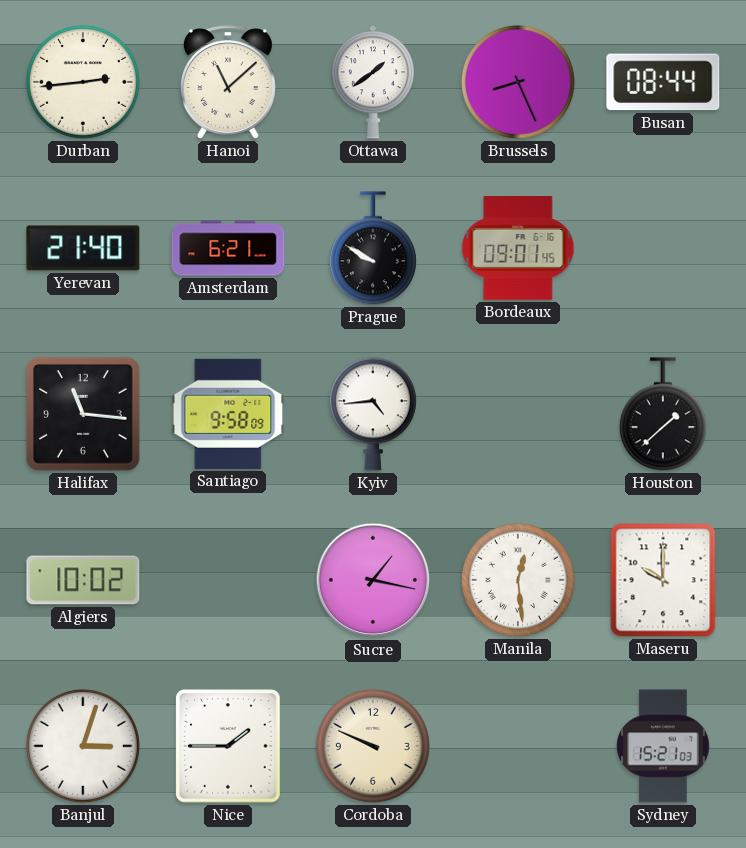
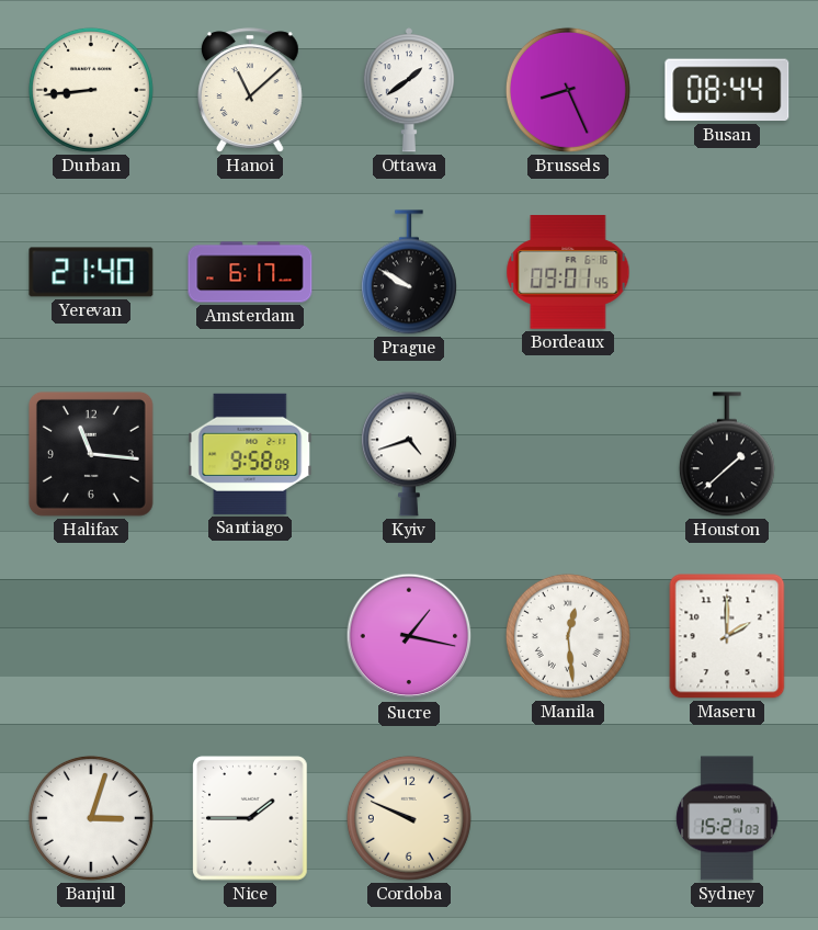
Durban: 2:44 -> 8:44 (91, 90)
Amsterdam: 6:21 -> 6:17 (250, 272)
Kyiv: 4:44 -> 4:42 (409, 454)
Algiers: 10:02 -> none (83, 580)
Maseru: 10:00 -> 2:00 (727, 636)
